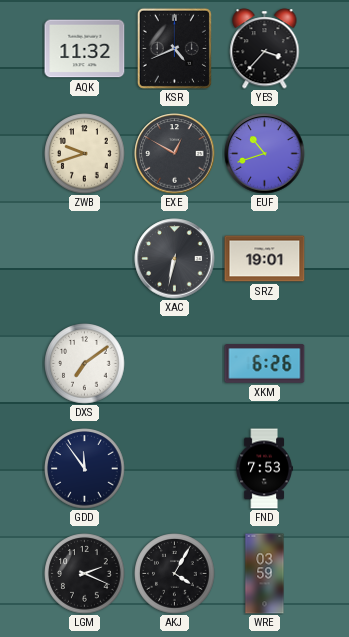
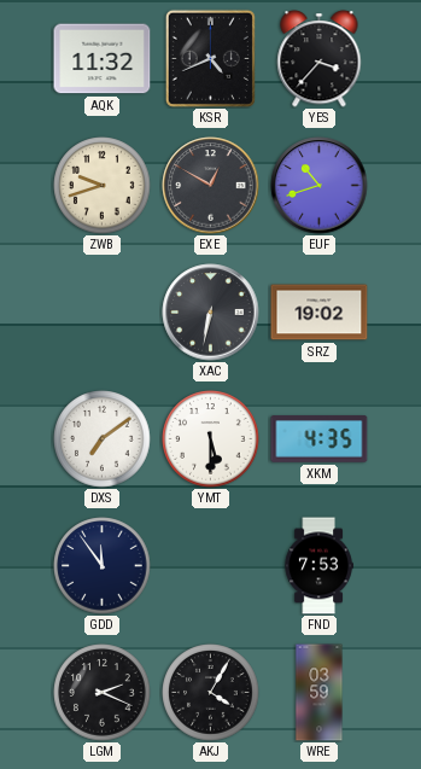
SRZ: 19:01 -> 19:02 (320, 313)
YMT: none -> 5:30 (211, 439)
XKM: 6:26 -> 4:35 (320, 439)
